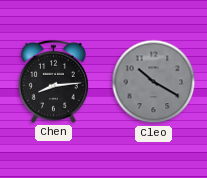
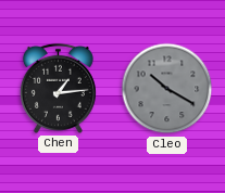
Chen: 8:14 -> 1:14 (58, 88)
